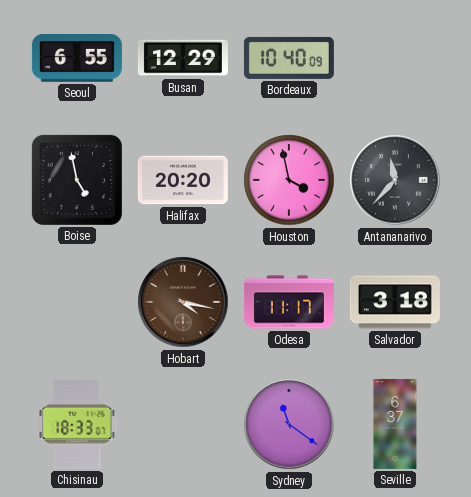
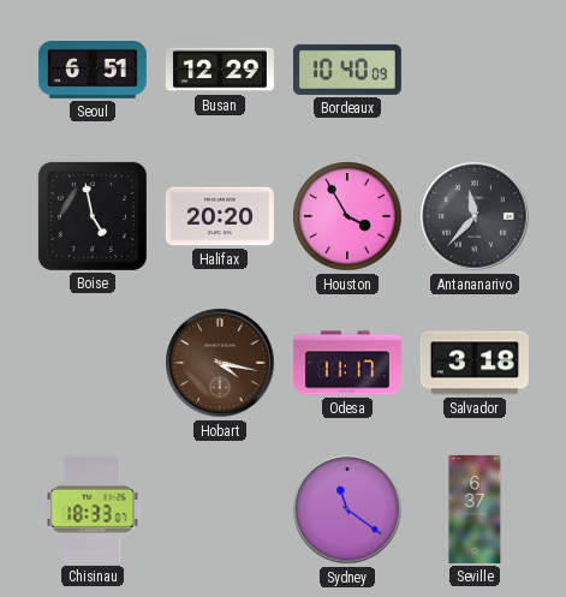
Seoul: 6:55 -> 6:51 (93, 71)
Houston: 3:58 -> 3:55 (347, 216)
